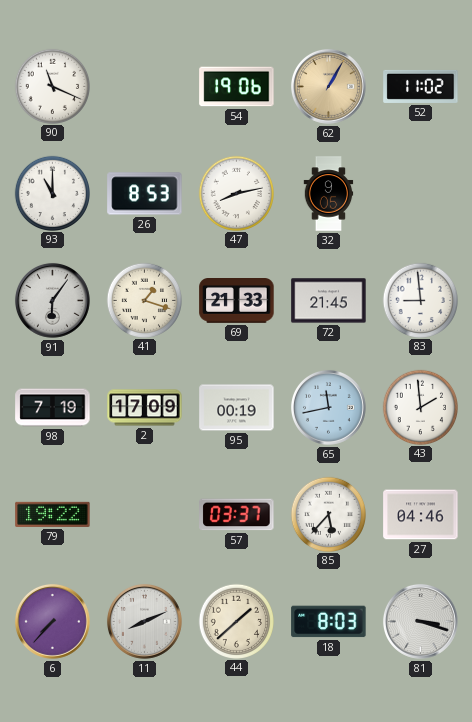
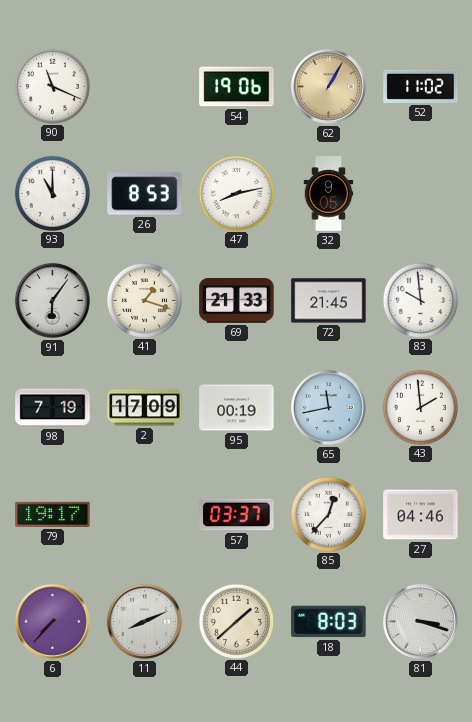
83: 8:59 -> 9:59 (420, 300)
79: 19:22 -> 19:17 (53, 514)
85: 5:37 -> 12:37 (328, 514)
